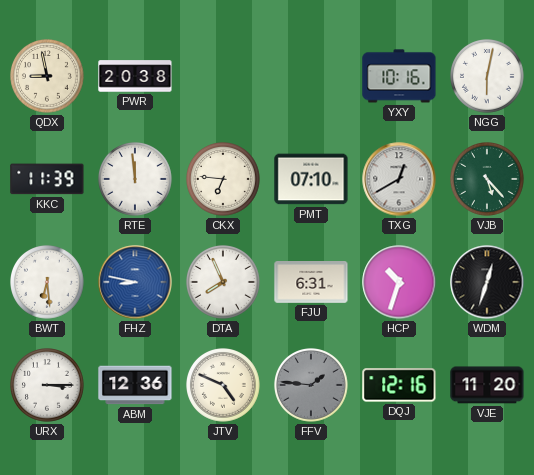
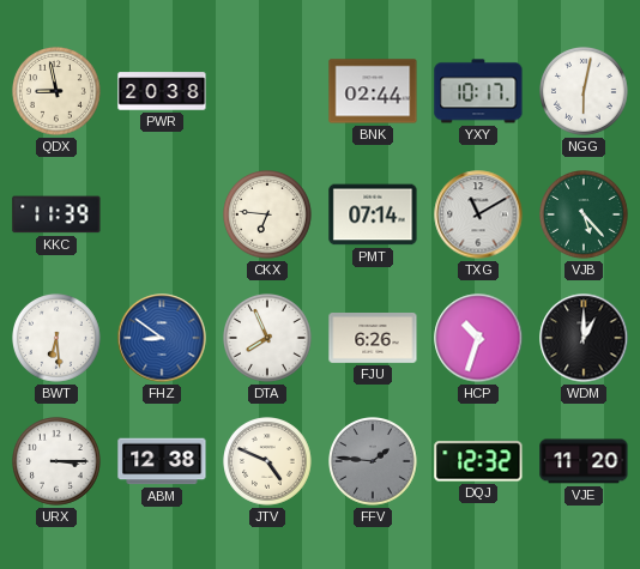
BNK: none -> 02:44 (373, 91)
YXY: 10:16 -> 10:17 (478, 91)
RTE: 11:59 -> none (136, 180)
PMT: 07:10 -> 07:14 (373, 214)
TXG: 12:40 -> 11:10 (478, 214)
FHZ: 8:47 -> 8:51 (162, 338)
FJU: 6:31 -> 6:26 (373, 339)
WDM: 12:33 -> 1:00 (584, 338)
ABM: 12:36 -> 12:38 (162, 461)
DQJ: 12:16 -> 12:32 (478, 461)
